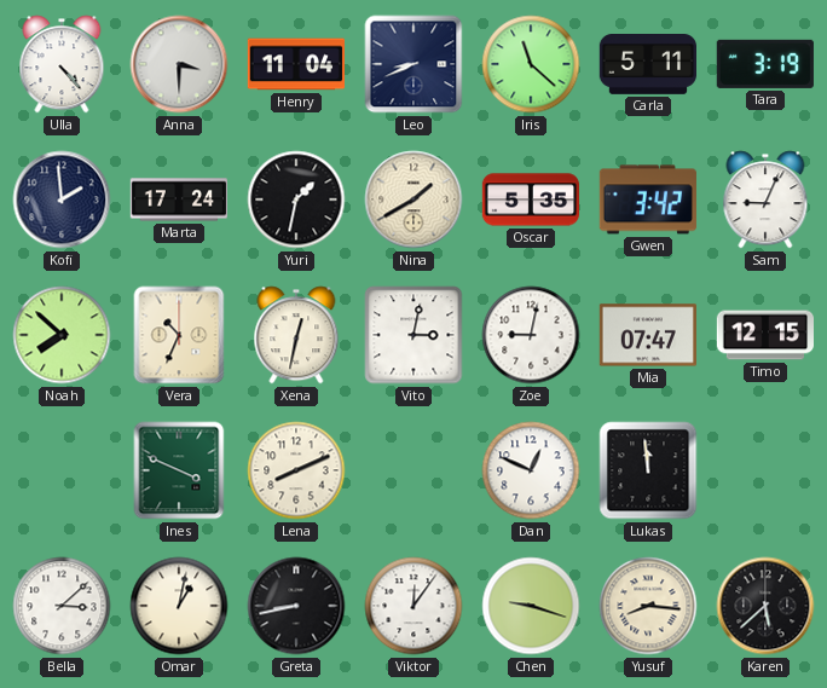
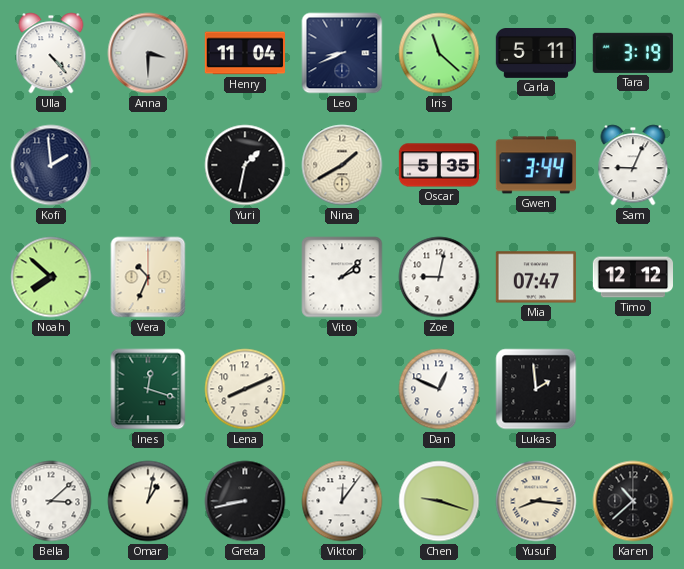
Marta: 17:24 -> none (178, 200)
Gwen: 3:42 -> 3:44 (536, 165)
Xena: 12:32 -> none (296, 335)
Vito: 3:02 -> 2:08 (342, 277)
Timo: 12:15 -> 12:12 (632, 277)
Ines: 3:49 -> 12:18 (148, 389)
Lukas: 11:59 -> 1:59 (536, 389)
Karen: 5:38 -> 10:38 (633, 501)
